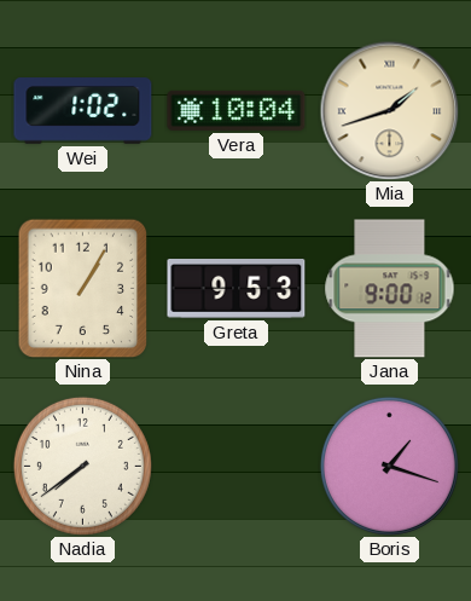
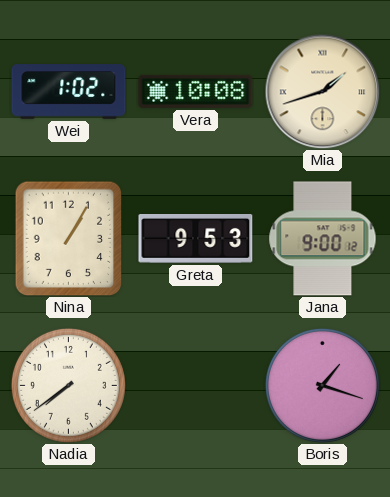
Vera: 10:04 -> 10:08 (196, 91)
